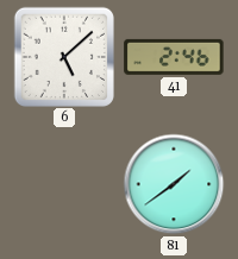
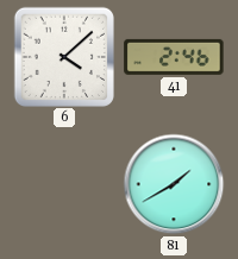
6: 5:08 -> 4:08 (63, 56)
81: 1:39 -> 1:40 (174, 184)
